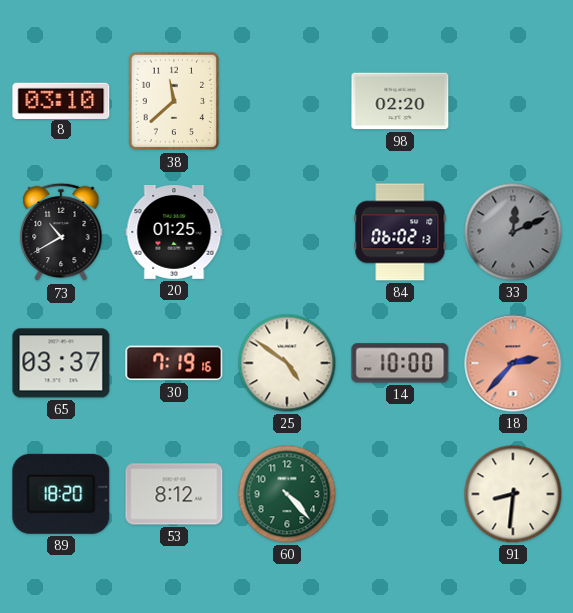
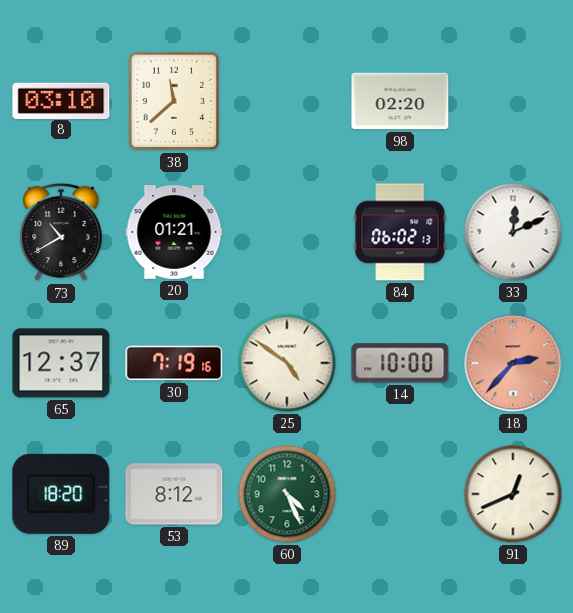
20: 01:25 -> 01:21 (174, 233)
33 dial: grey -> white (513, 232)
65: 03:37 -> 12:37 (61, 363)
60: 4:23 -> 4:26 (287, 494)
91: 8:31 -> 12:41 (513, 494)
